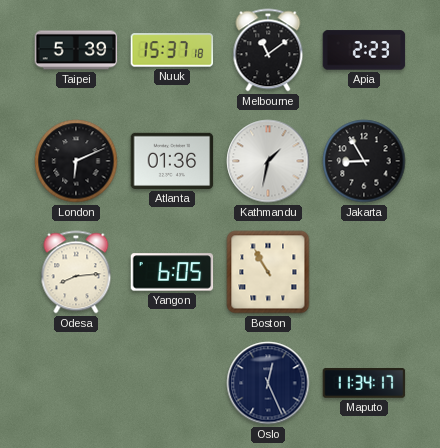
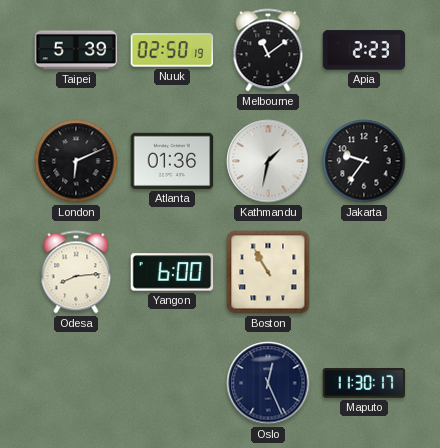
Nuuk: 15:37 -> 02:50 (172, 50)
Jakarta: 8:55 -> 9:36 (364, 161)
Yangon: 6:05 -> 6:00 (172, 272)
Maputo: 11:34 -> 11:30 (364, 384)
